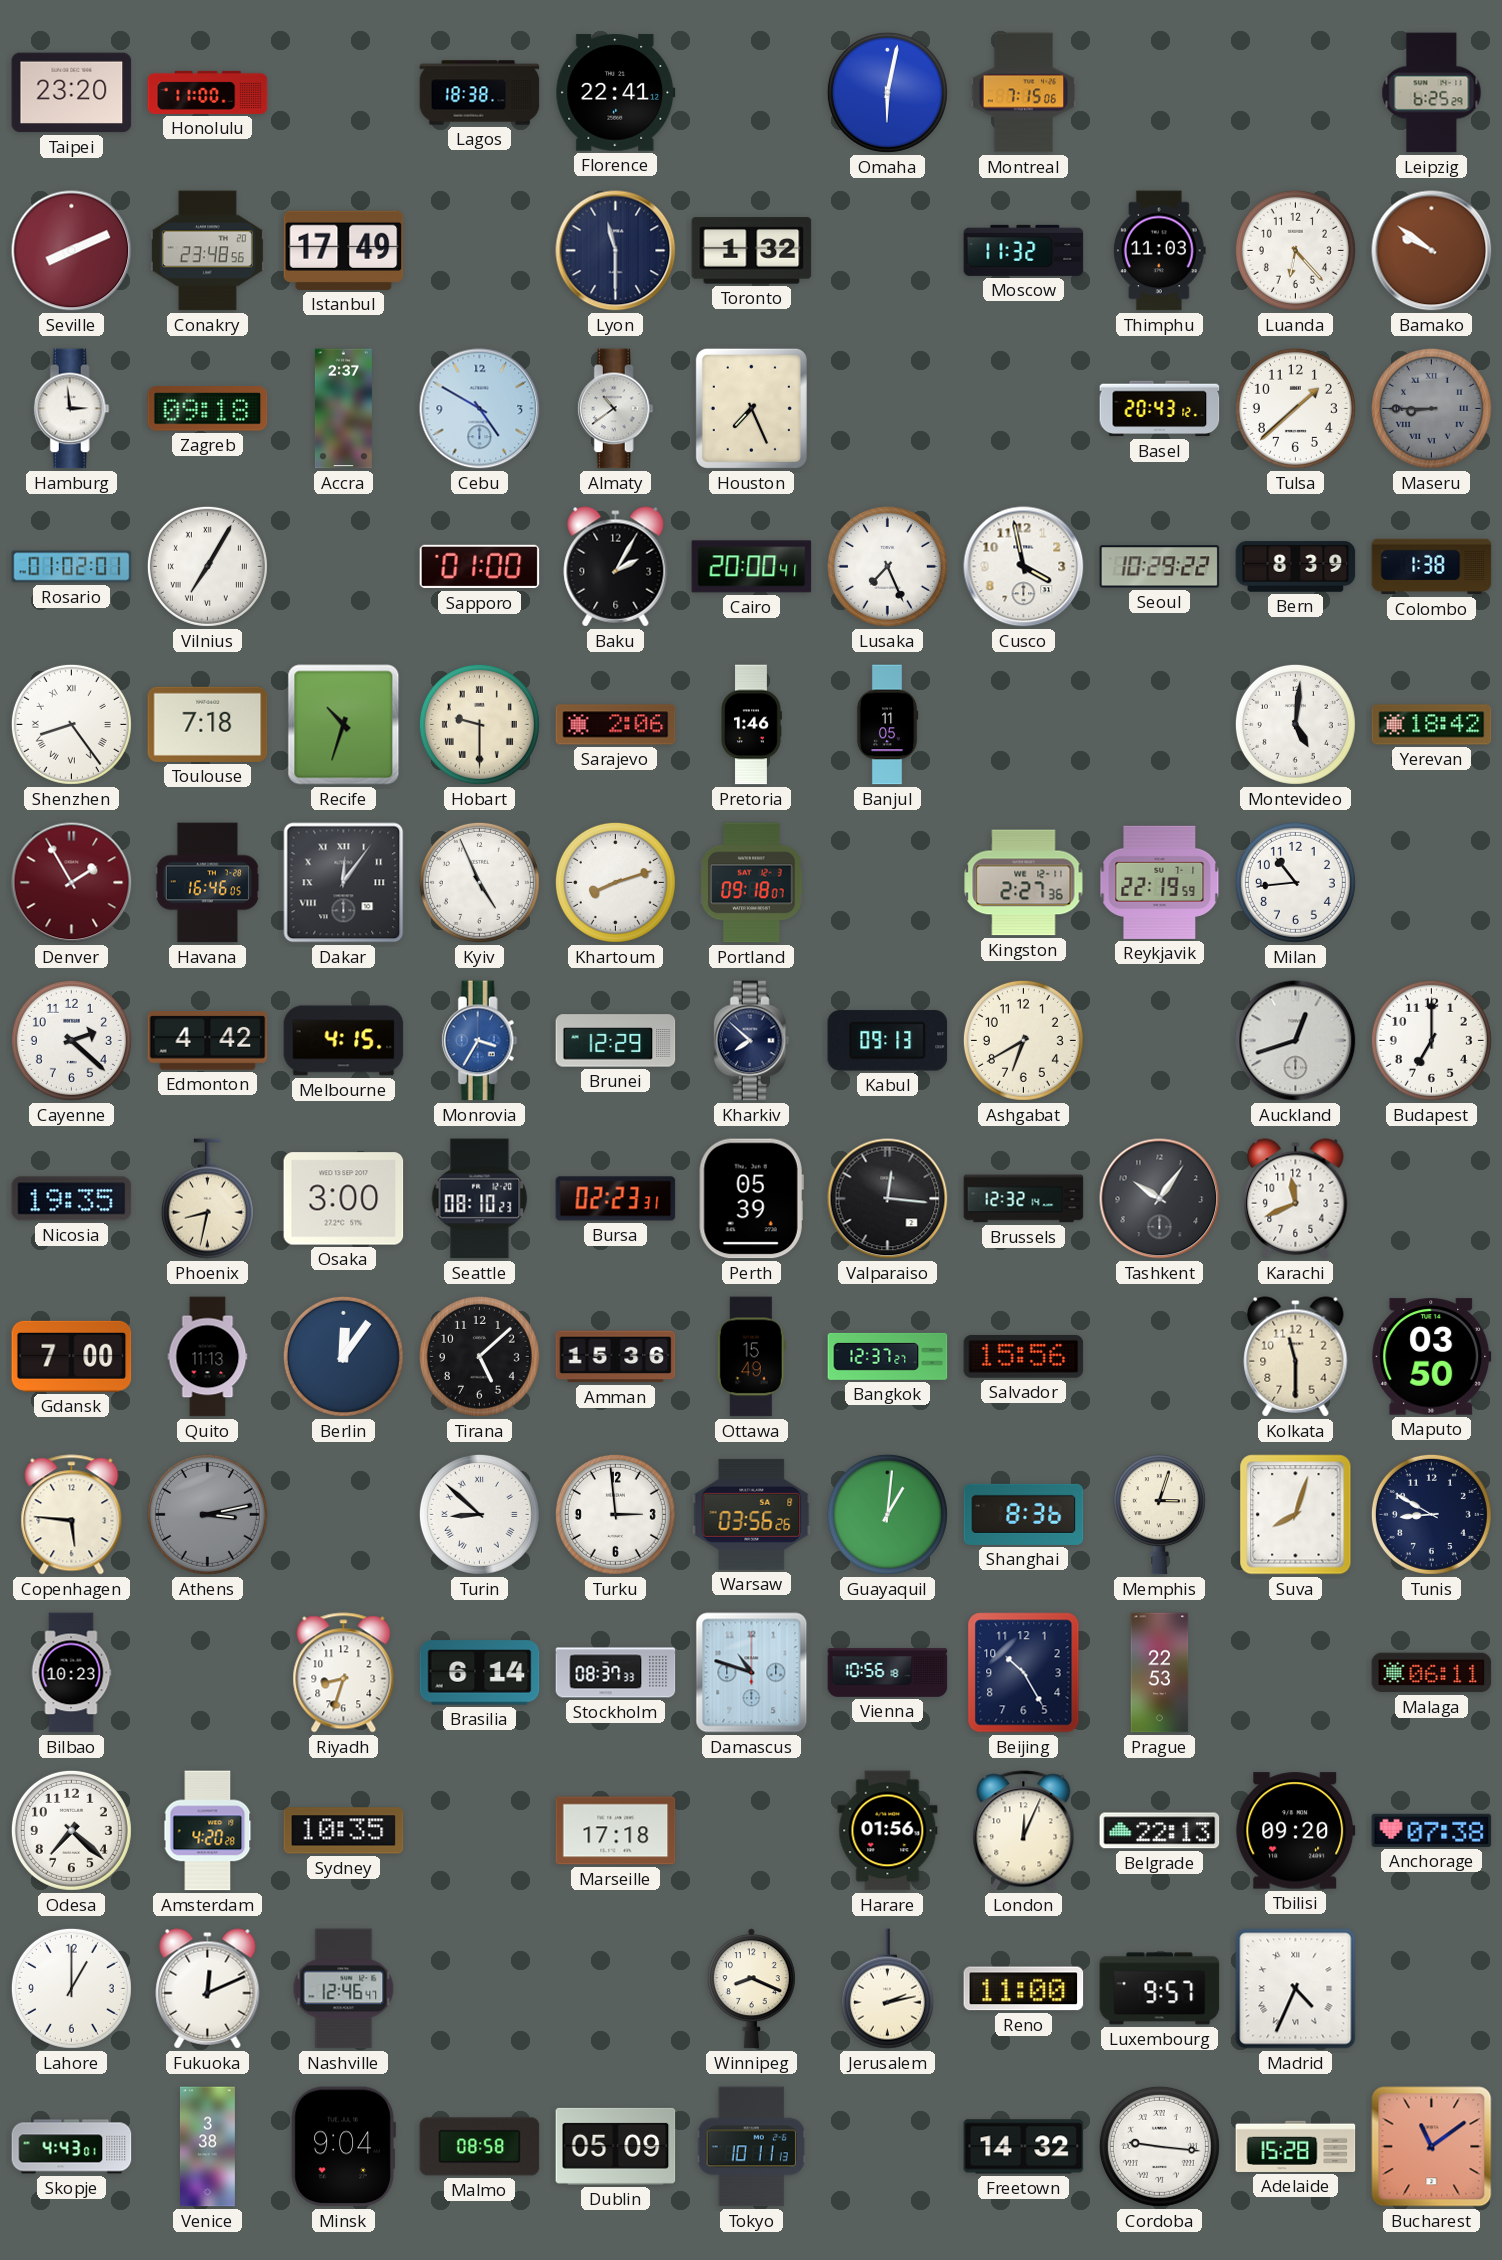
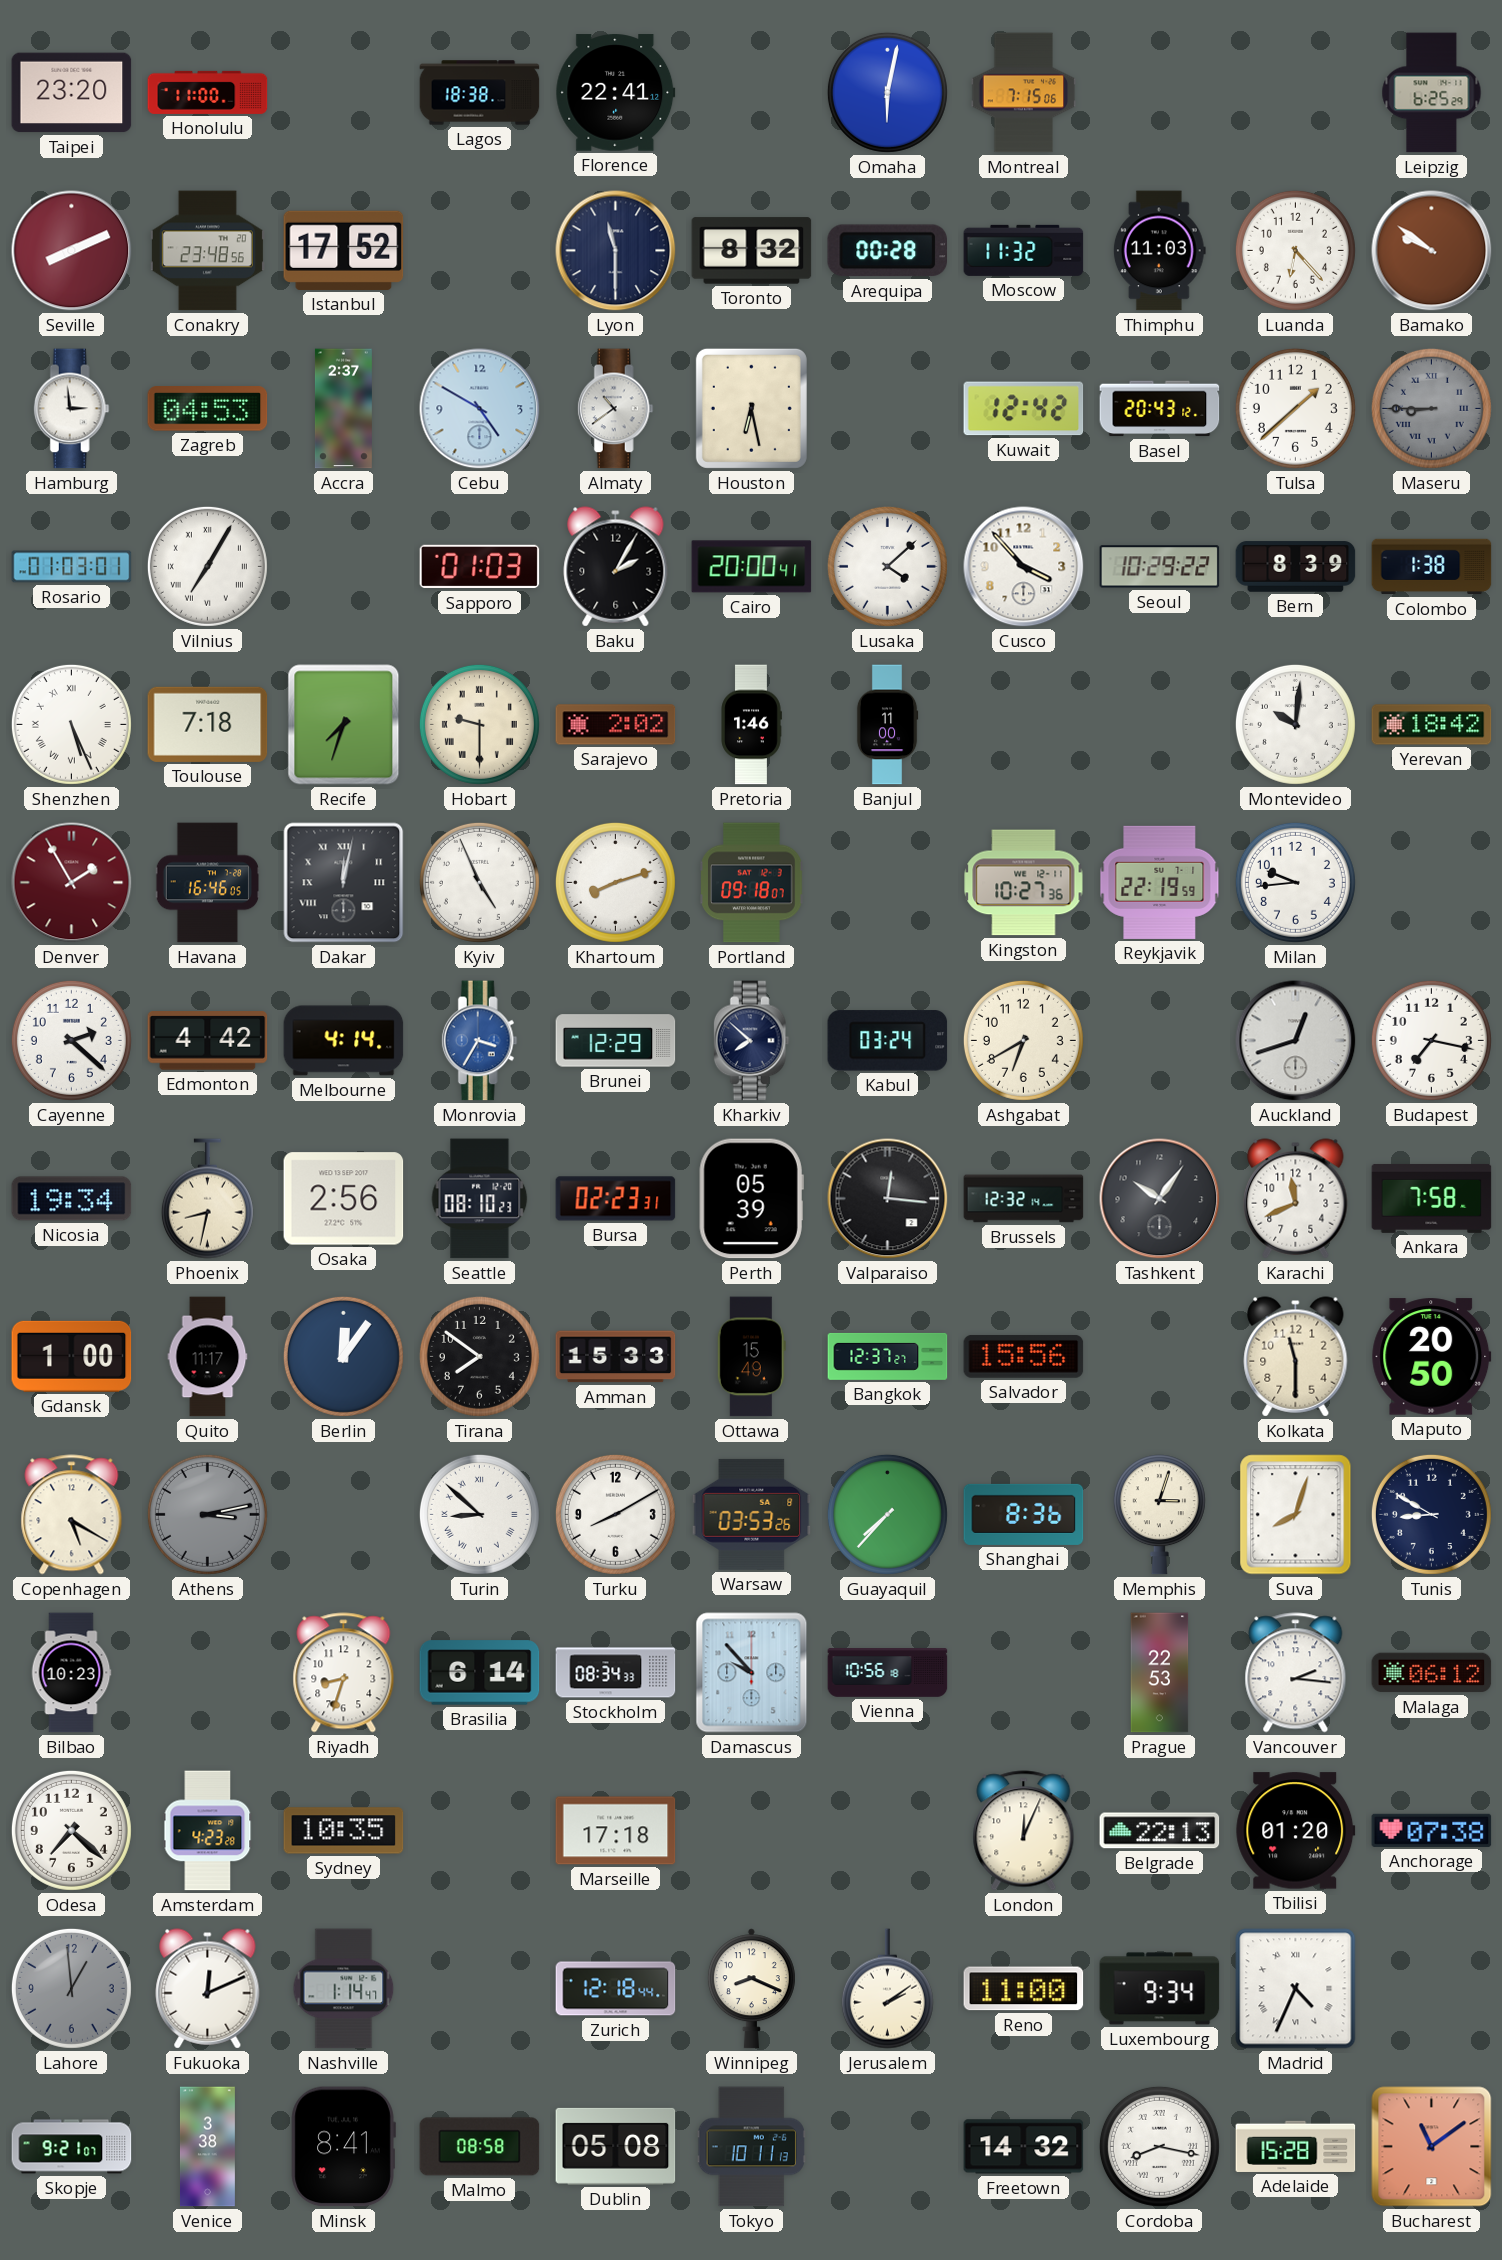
Istanbul: 17:49 -> 17:52 (344, 250)
Toronto: 1:32 -> 8:32 (752, 251)
Arequipa: none -> 00:28 (887, 251)
Zagreb: 09:18 -> 04:53 (208, 409)
Houston: 7:26 -> 6:28 (751, 408)
Kuwait: none -> 12:42 (1024, 409)
Rosario: 01:02 -> 01:03 (72, 567)
Sapporo: 01:00 -> 01:03 (480, 567)
Lusaka: 7:26 -> 4:08 (887, 566)
Cusco: 3:58 -> 3:53 (1024, 567)
Shenzhen: 8:24 -> 5:26 (71, 724)
Recife: 10:33 -> 7:33 (344, 725)
Sarajevo: 2:06 -> 2:02 (616, 725)
Banjul: 11:05 -> 11:00 (887, 725)
Montevideo: 5:01 -> 10:01 (1295, 724)
Dakar: 12:06 -> 12:02 (344, 883)
Kingston: 2:27 -> 10:27 (1024, 883)
Milan: 10:44 -> 9:44 (1295, 882)
Melbourne: 4:15 -> 4:14 (344, 1041)
Kabul: 09:13 -> 03:24 (888, 1041)
Budapest: 7:00 -> 7:17 (1431, 1040)
Nicosia: 19:35 -> 19:34 (72, 1199)
Osaka: 3:00 -> 2:56 (344, 1199)
Ankara: none -> 7:58 (1432, 1198)
Gdansk: 7:00 -> 1:00 (72, 1356)
Quito: 11:13 -> 11:17 (208, 1357)
Tirana: 5:08 -> 7:51 (479, 1356)
Amman: 15:36 -> 15:33 (616, 1357)
Maputo: 03:50 -> 20:50 (1432, 1357)
Copenhagen: 5:46 -> 5:20 (72, 1515)
Turku: 2:59 -> 8:10 (615, 1514)
Warsaw: 03:56 -> 03:53 (752, 1514)
Guayaquil: 1:01 -> 7:37 (887, 1514)
Stockholm: 08:37 -> 08:34 (616, 1673)
Damascus: 10:48 -> 9:53 (752, 1673)
Beijing: 10:25 -> none (1024, 1673)
Vancouver: none -> 2:16 (1296, 1673)
Malaga: 06:11 -> 06:12 (1432, 1673)
Amsterdam: 4:20 -> 4:23 (208, 1831)
Harare: 01:56 -> none (888, 1831)
Tbilisi: 09:20 -> 01:20 (1296, 1831)
Lahore: 1:00 -> 12:59 (71, 1988)
Lahore dial: white -> grey (71, 1988)
Nashville: 12:46 -> 1:14 (344, 1989)
Zurich: none -> 12:18 (616, 1989)
Jerusalem: 2:13 -> 2:09 (887, 1989)
Luxembourg: 9:57 -> 9:34 (1160, 1989)
Skopje: 4:43 -> 9:21 (72, 2147)
Minsk: 9:04 -> 8:41 (343, 2147)
Dublin: 05:09 -> 05:08 (616, 2146)
Cordoba: 9:16 -> 8:17 (1159, 2146)
